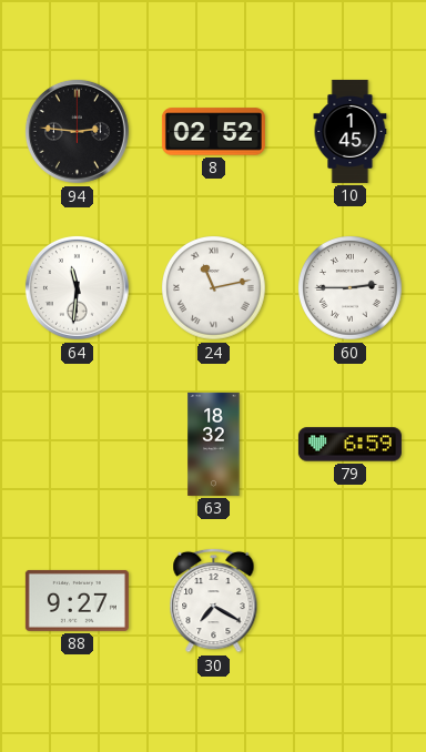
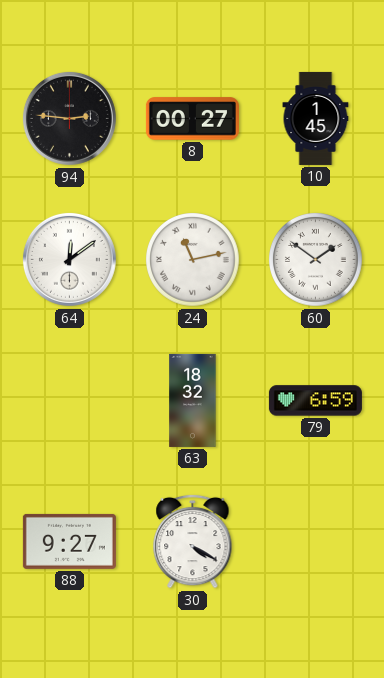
8: 02:52 -> 00:27 (192, 119)
64: 11:31 -> 12:09 (69, 259)
60: 2:45 -> 1:51 (316, 260)
30: 7:20 -> 4:20 (193, 541)
